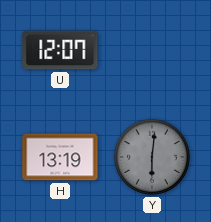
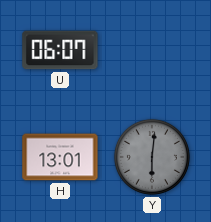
U: 12:07 -> 06:07 (60, 50)
H: 13:19 -> 13:01 (60, 157)
